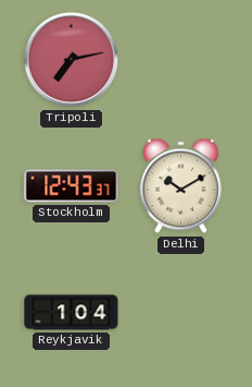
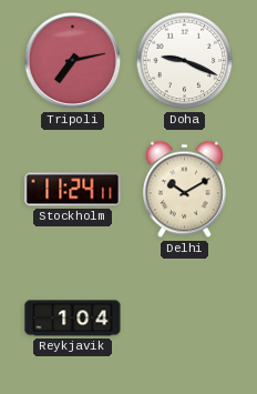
Doha: none -> 9:19 (185, 61)
Stockholm: 12:43 -> 11:24 (73, 190)
